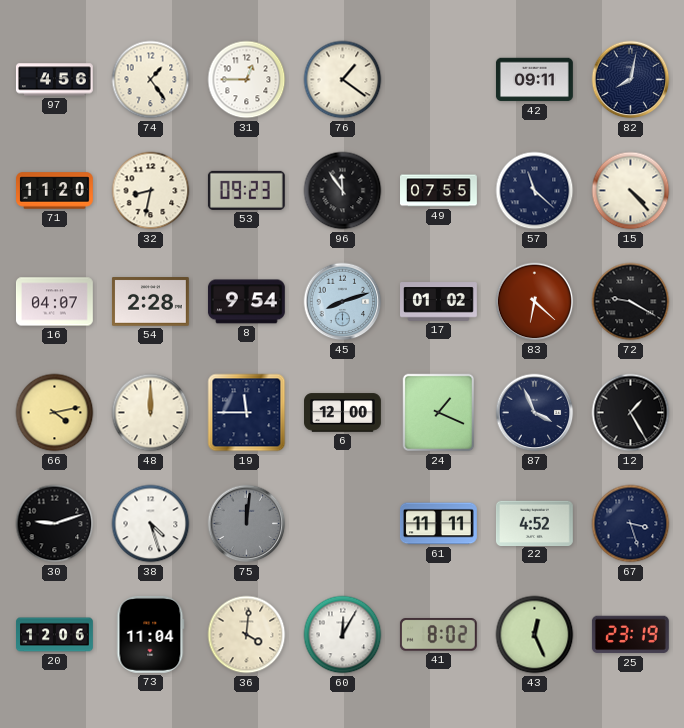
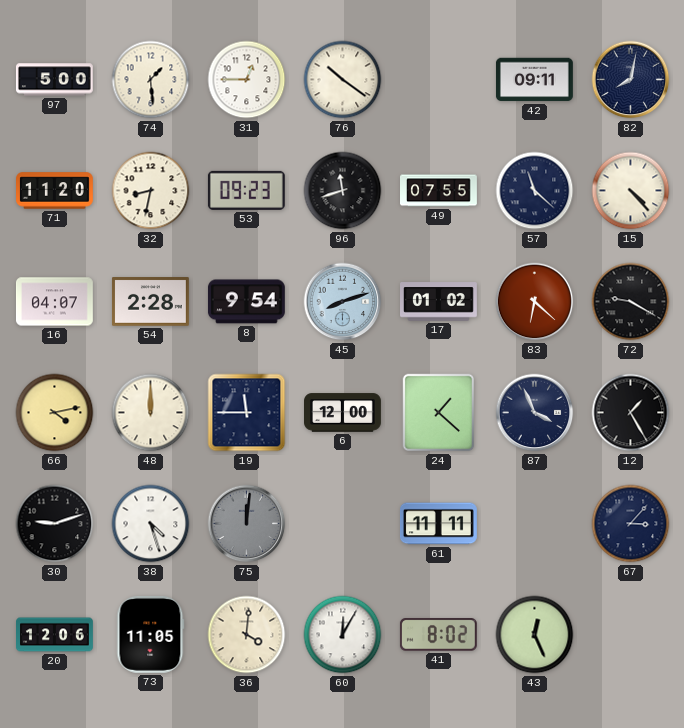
97: 4:56 -> 5:00 (54, 80)
74: 1:24 -> 1:29 (151, 80)
76: 1:21 -> 10:21 (343, 80)
96: 11:54 -> 11:42 (343, 191)
24: 1:19 -> 1:22 (439, 413)
22: 4:52 -> none (534, 523)
67: 3:27 -> 3:07 (631, 524)
73: 11:04 -> 11:05 (151, 634)
25: 23:19 -> none (630, 635)
